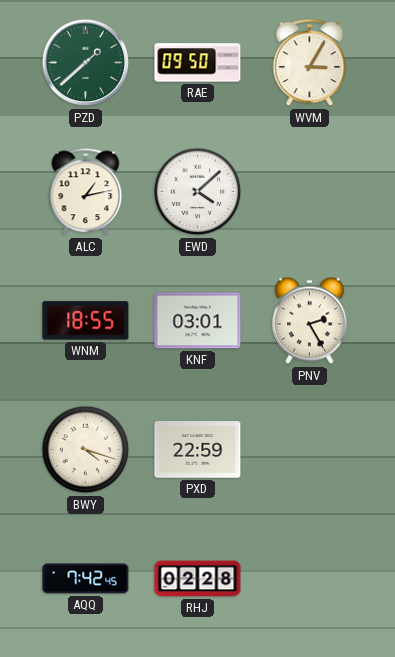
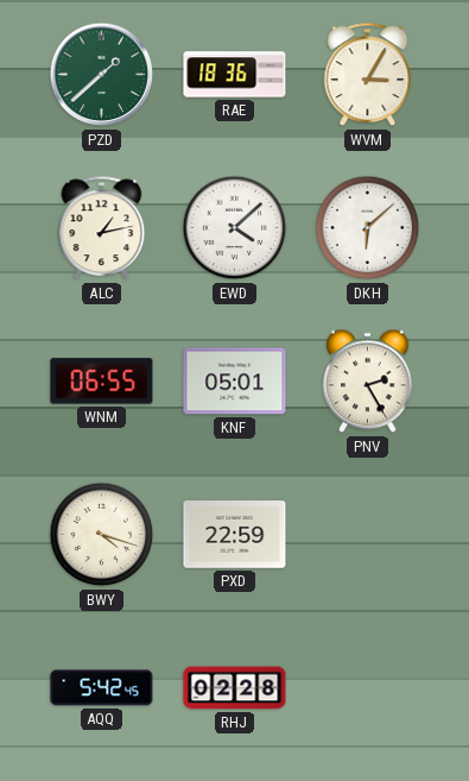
RAE: 09:50 -> 18:36 (235, 75)
DKH: none -> 6:08 (368, 228)
WNM: 18:55 -> 06:55 (102, 382)
KNF: 03:01 -> 05:01 (235, 382)
AQQ: 7:42 -> 5:42 (102, 688)
